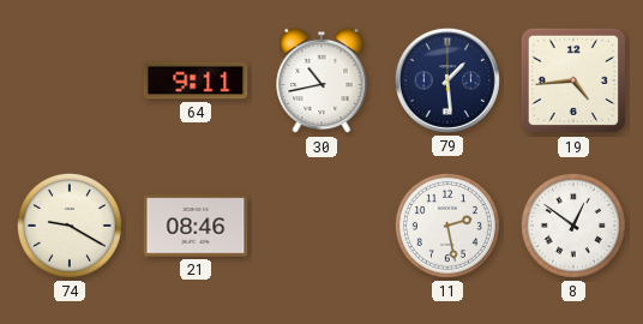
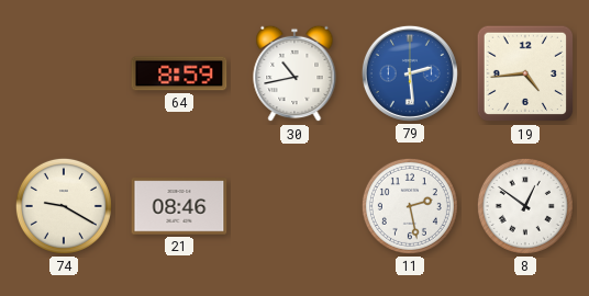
64: 9:11 -> 8:59 (179, 73)
79: 1:29 -> 2:29 (410, 73)
79 dial: navy -> blue (410, 73)
